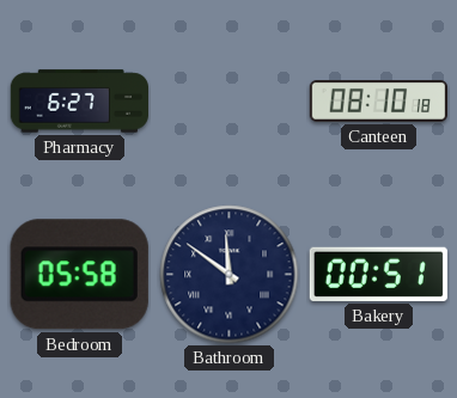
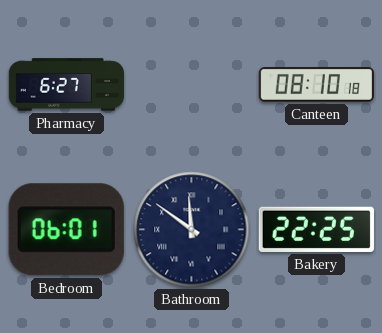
Bedroom: 05:58 -> 06:01 (66, 230)
Bakery: 00:51 -> 22:25 (316, 229)
